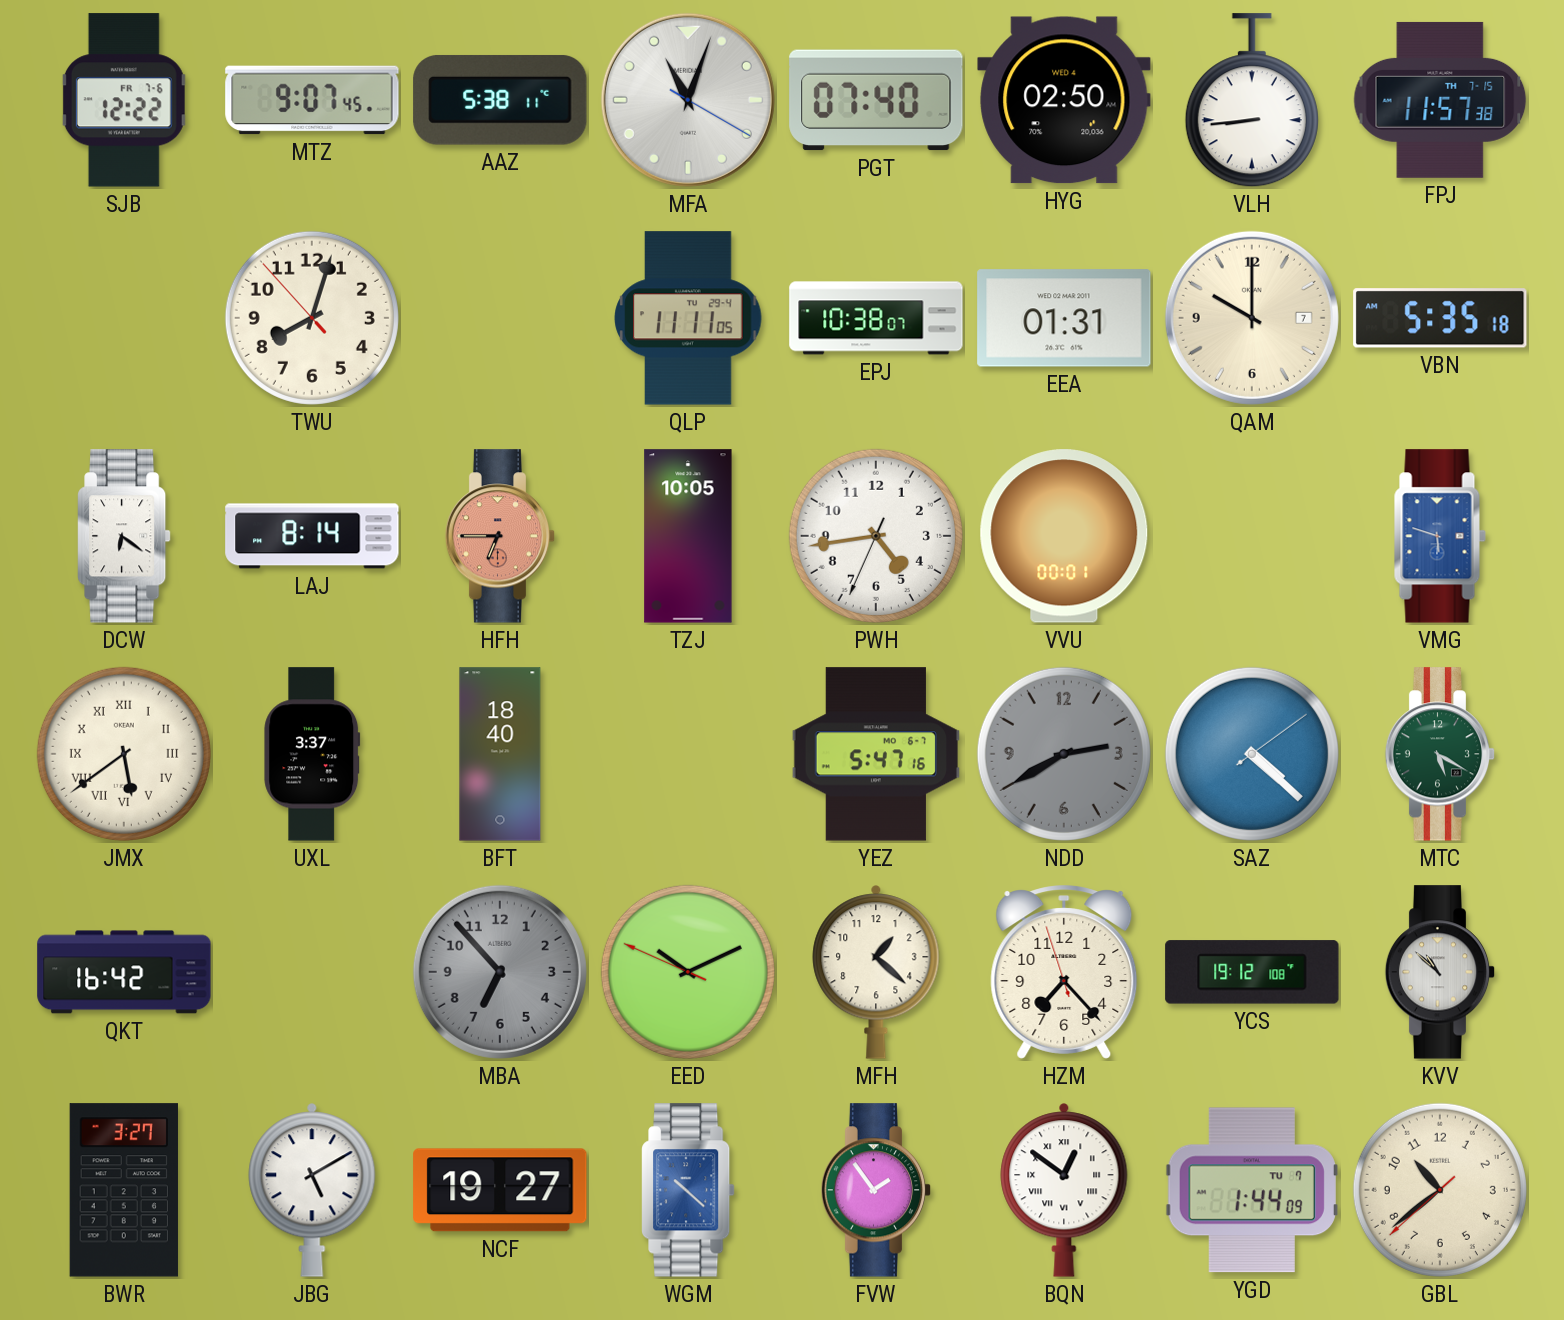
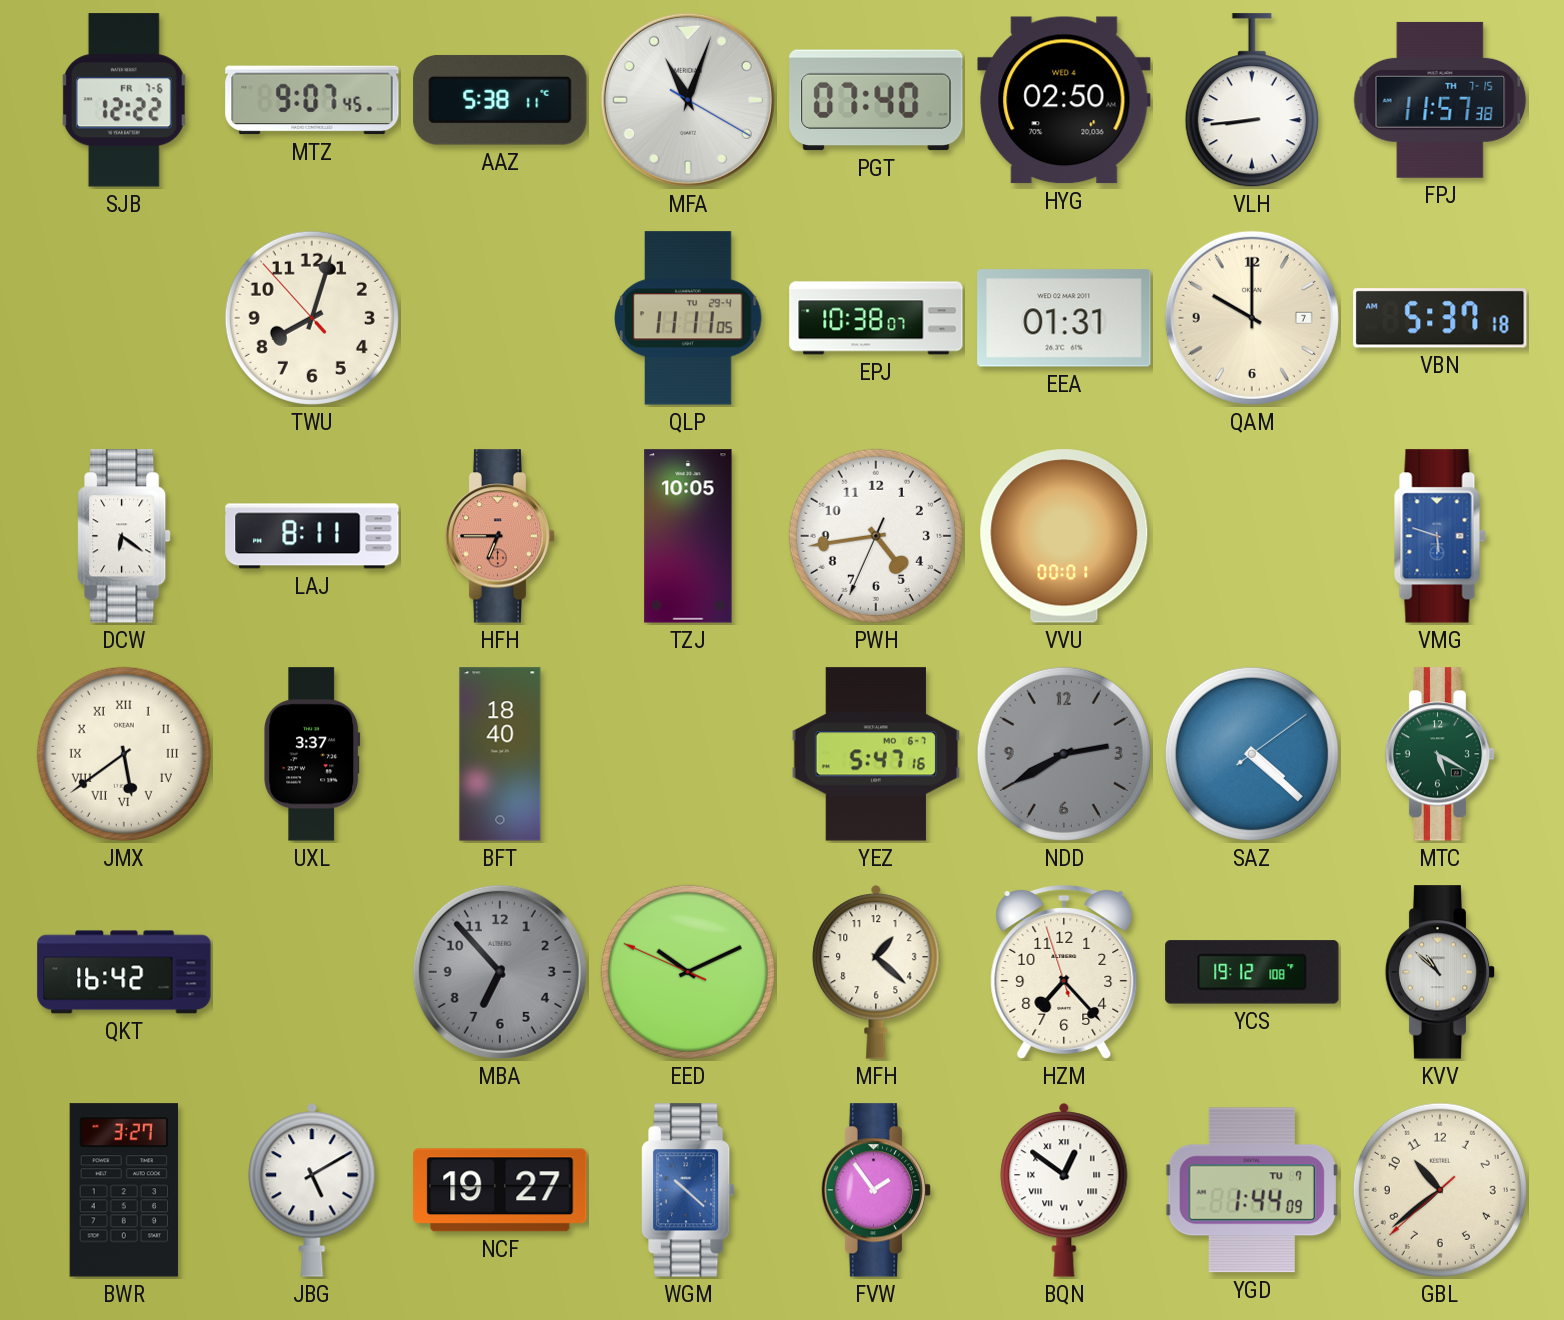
VBN: 5:35 -> 5:37 (1440, 318)
LAJ: 8:14 -> 8:11 (312, 536)
